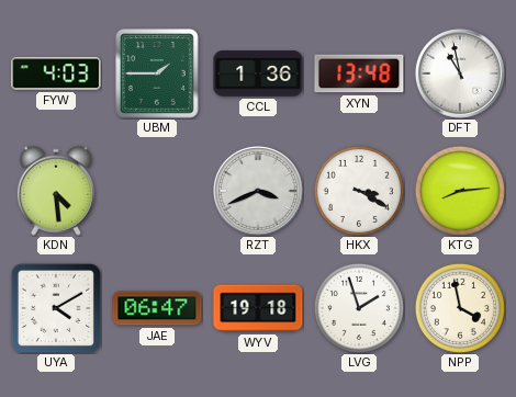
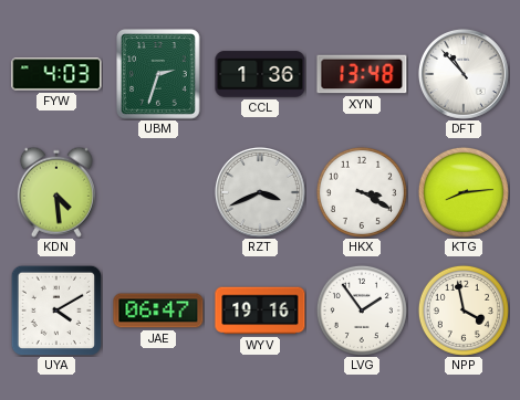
UBM: 1:45 -> 2:33 (158, 74)
DFT: 10:58 -> 10:53 (464, 74)
WYV: 19:18 -> 19:16 (260, 310)
LVG: 1:57 -> 1:54 (362, 310)
